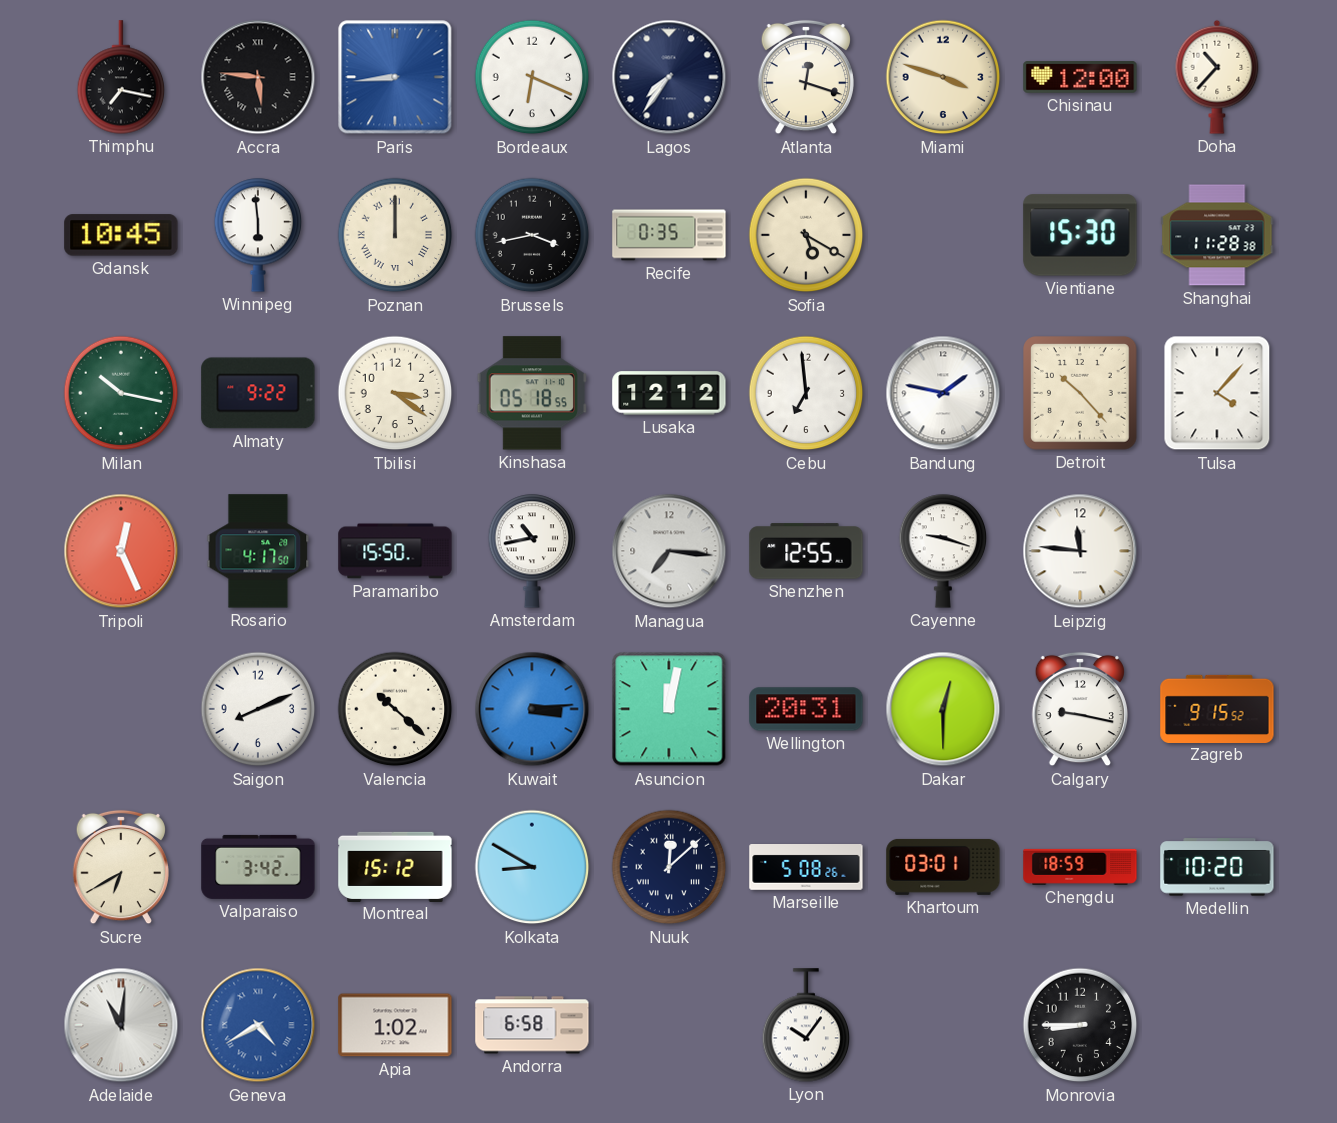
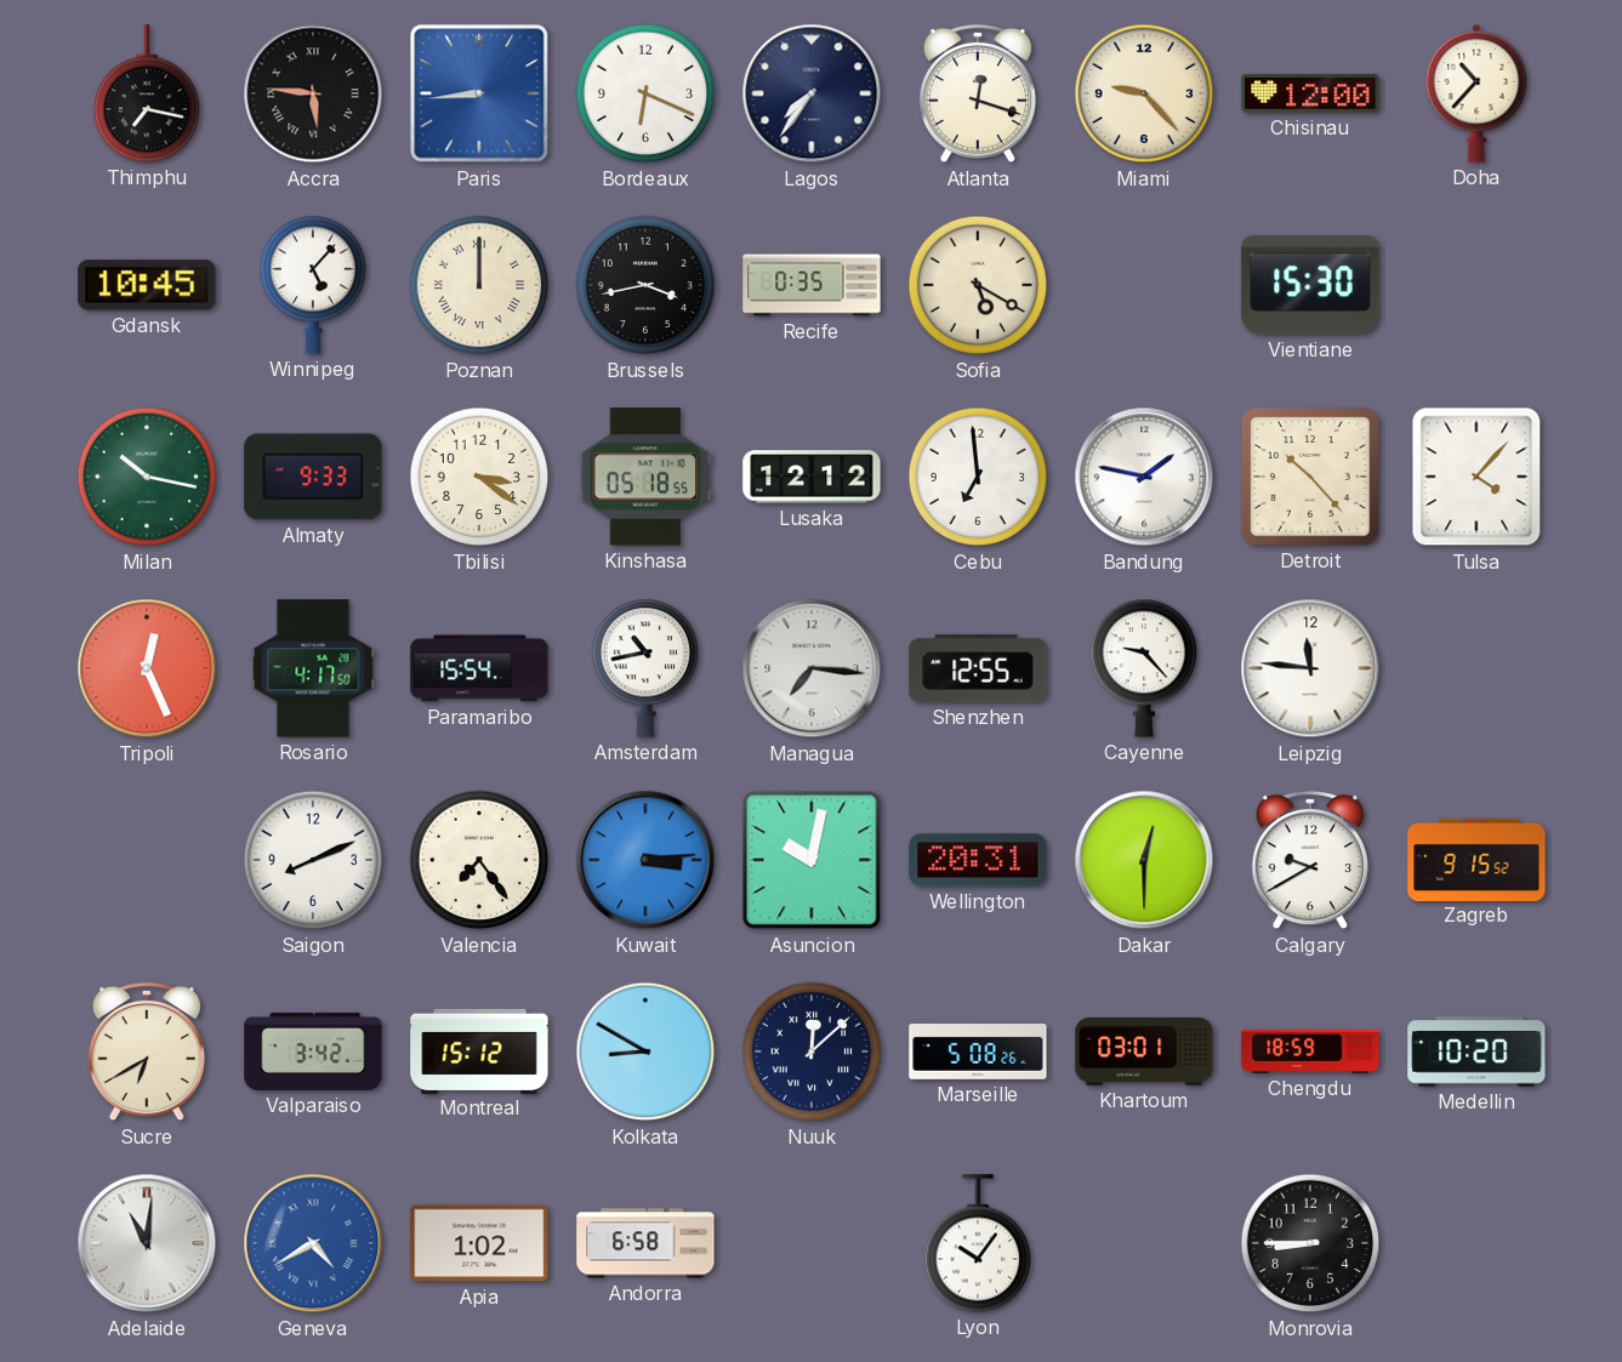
Miami: 3:48 -> 9:23 (1144, 93)
Winnipeg: 5:59 -> 5:07 (313, 285)
Shanghai: 11:28 -> none (1217, 235)
Almaty: 9:22 -> 9:33 (313, 477)
Paramaribo: 15:50 -> 15:54 (479, 668)
Cayenne: 9:18 -> 9:23 (1144, 668)
Valencia: 10:22 -> 7:24 (479, 860)
Asuncion: 12:02 -> 10:02 (812, 860)
Calgary: 9:17 -> 9:40 (1309, 860)
